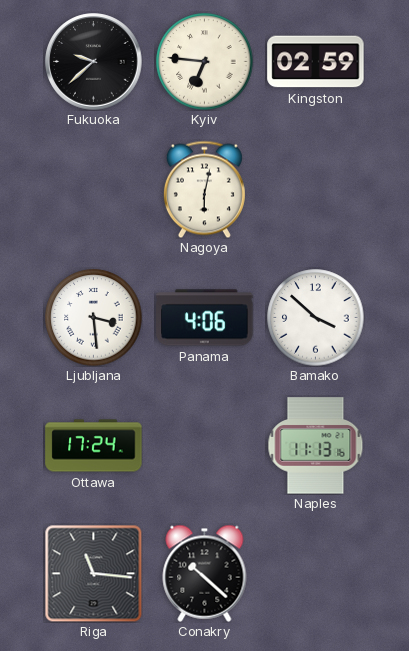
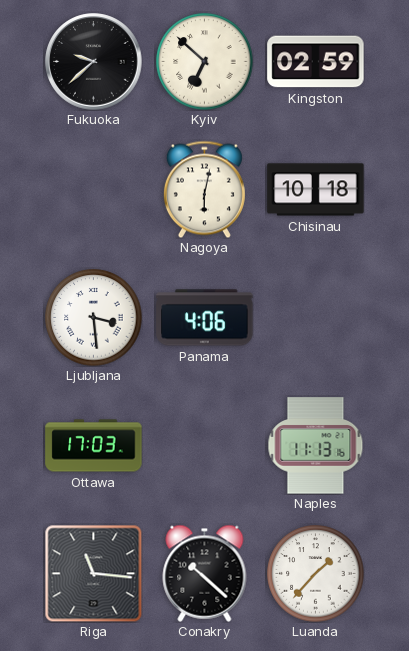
Kyiv: 6:46 -> 6:52 (205, 62)
Chisinau: none -> 10:18 (316, 190)
Bamako: 3:52 -> none (316, 318)
Ottawa: 17:24 -> 17:03 (94, 446)
Luanda: none -> 1:37 (316, 574)
